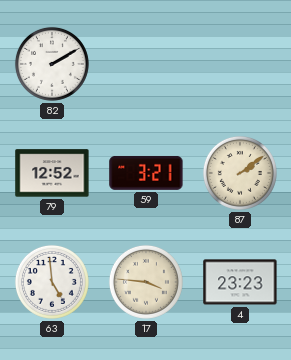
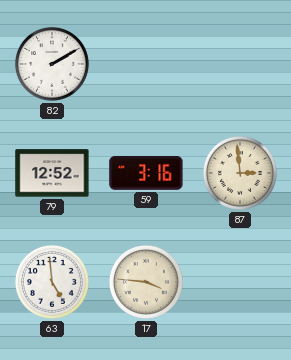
59: 3:21 -> 3:16 (146, 173)
87: 2:09 -> 2:59 (240, 173)
4: 23:23 -> none (240, 282)
